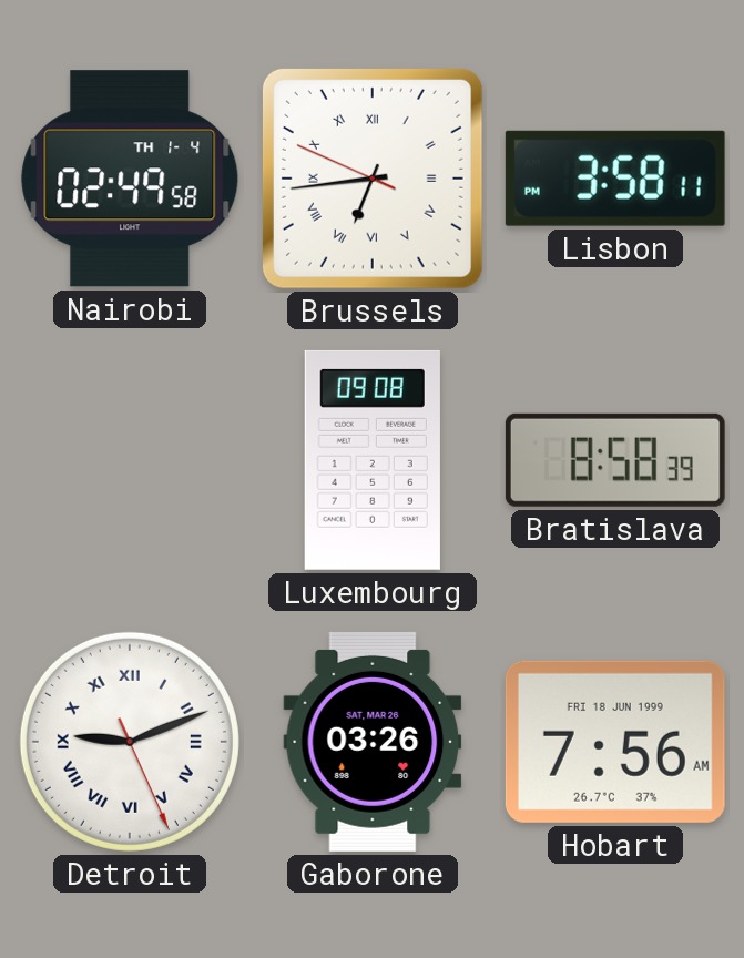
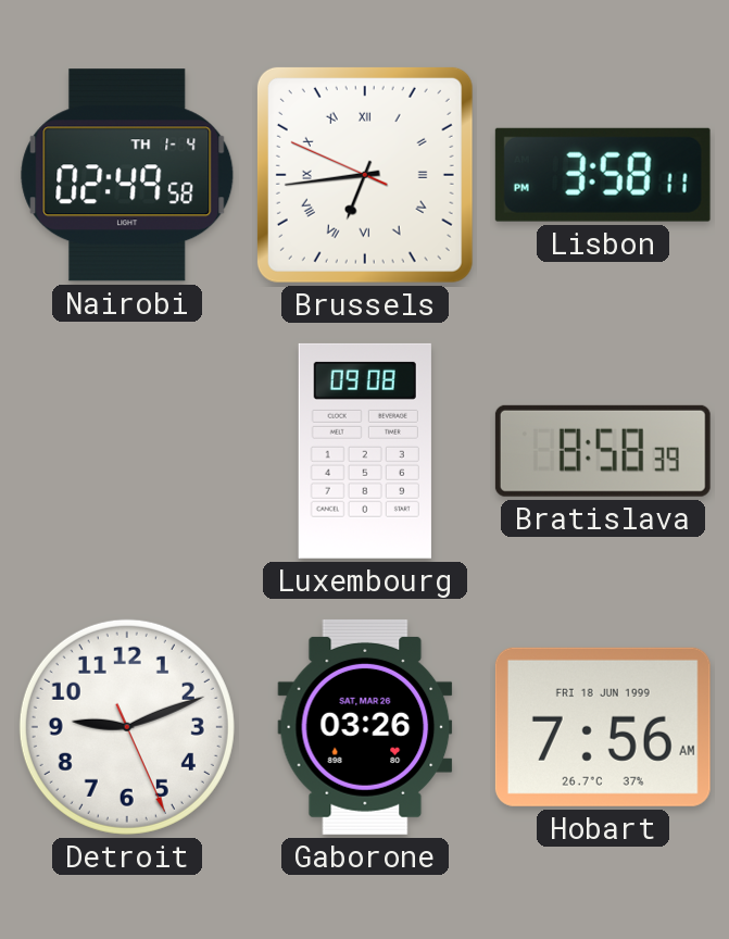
Detroit numerals: Roman -> Arabic (127, 727)
